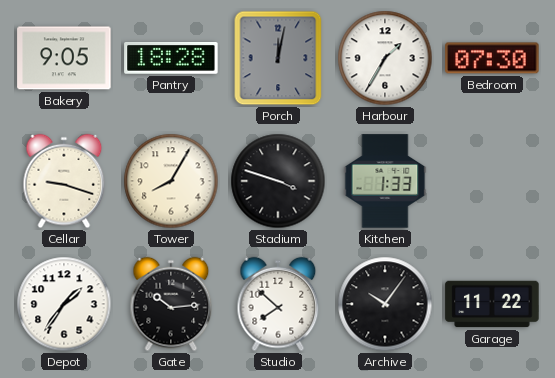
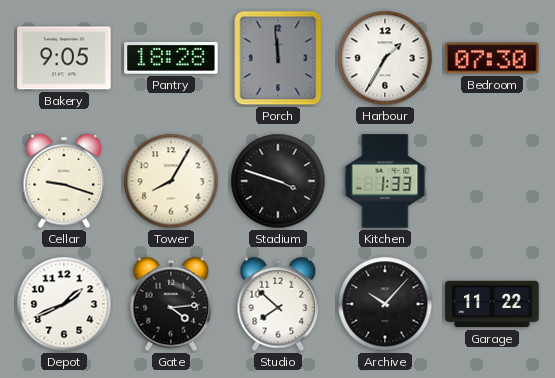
Porch: 12:02 -> 11:59 (278, 58)
Depot: 1:36 -> 1:41 (64, 304)
Gate: 10:14 -> 4:14 (171, 304)
Archive: 10:06 -> 10:07 (385, 304)
